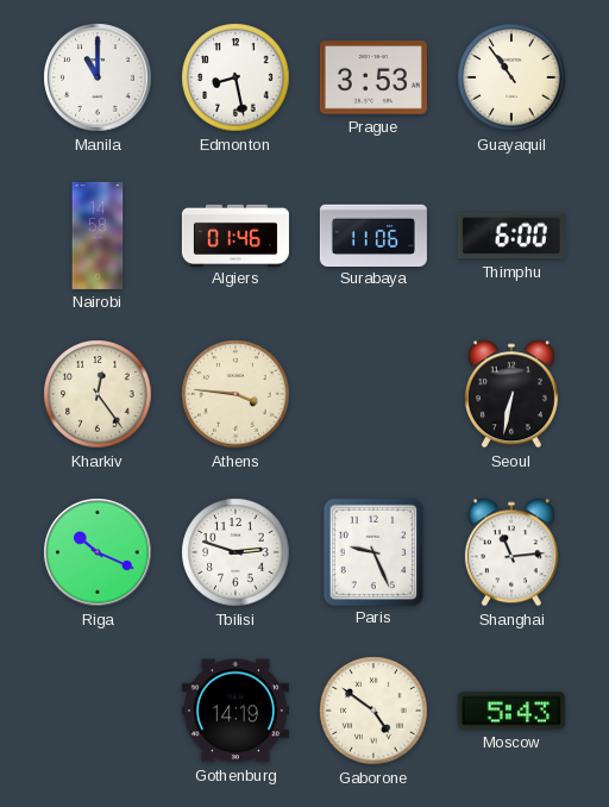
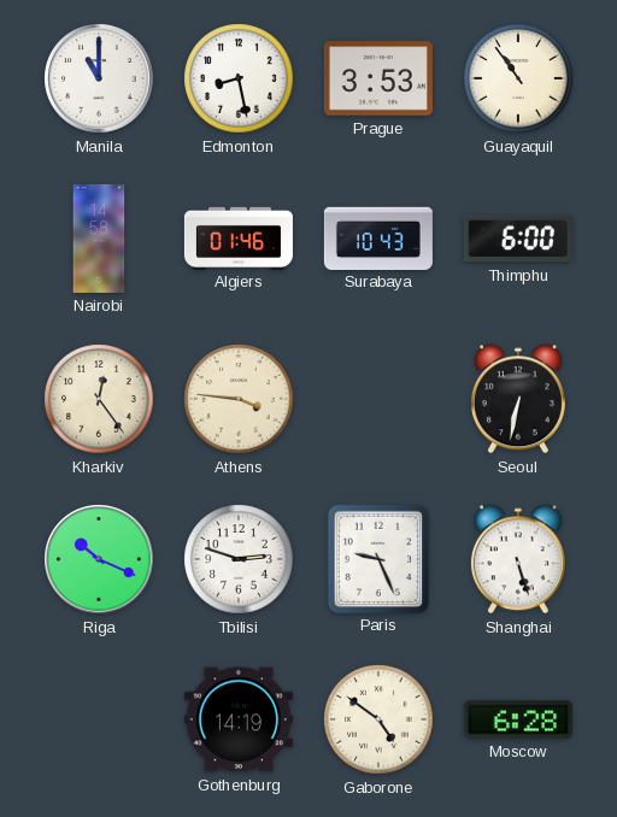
Surabaya: 11:06 -> 10:43 (378, 237)
Shanghai: 11:14 -> 5:27 (518, 559)
Moscow: 5:43 -> 6:28 (518, 719)
